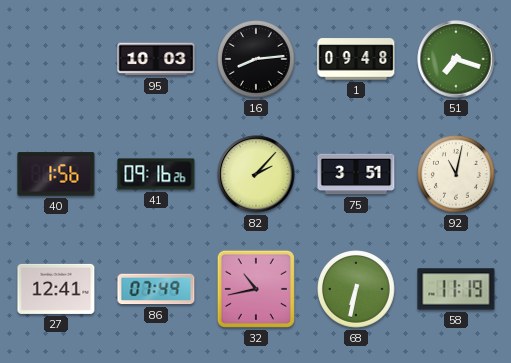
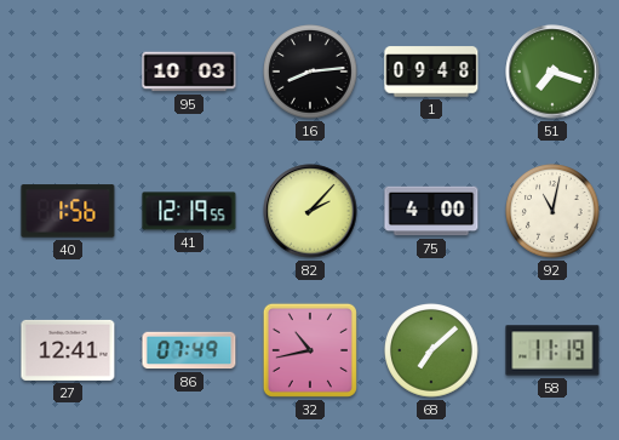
41: 09:16 -> 12:19 (189, 211)
75: 3:51 -> 4:00 (431, 211)
68: 6:32 -> 7:08 (431, 350)
